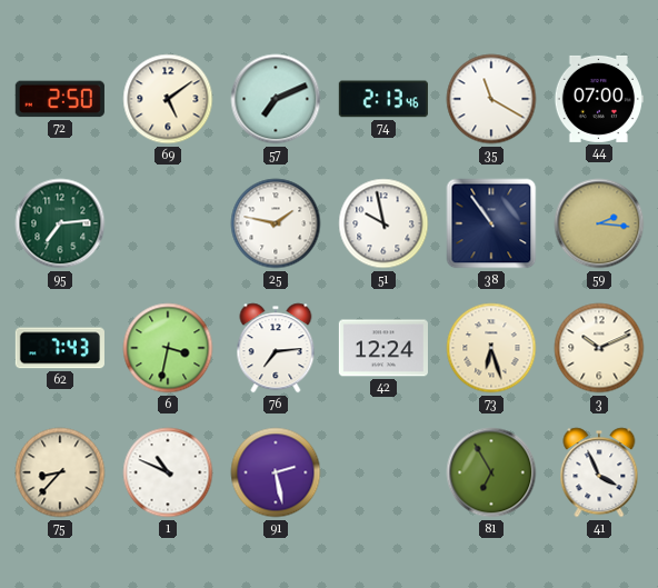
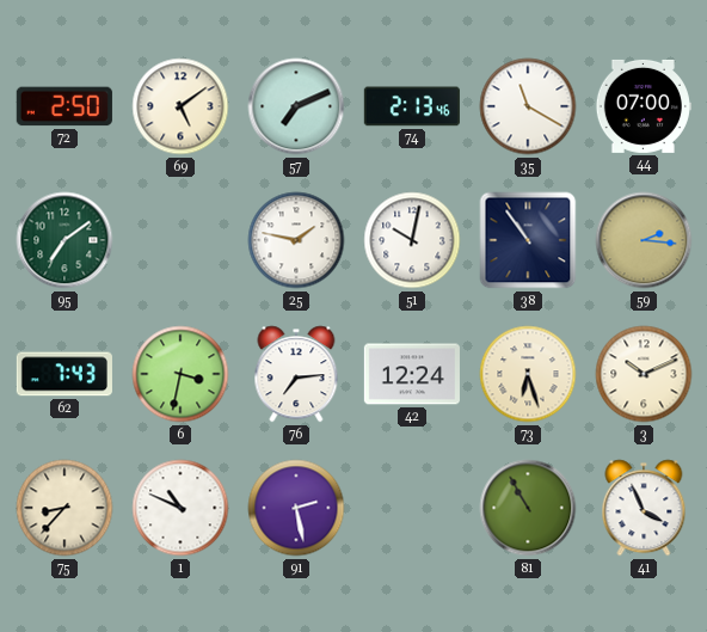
95: 7:14 -> 7:09 (64, 240)
51: 9:58 -> 10:02 (412, 240)
81: 6:55 -> 10:55 (528, 508)
